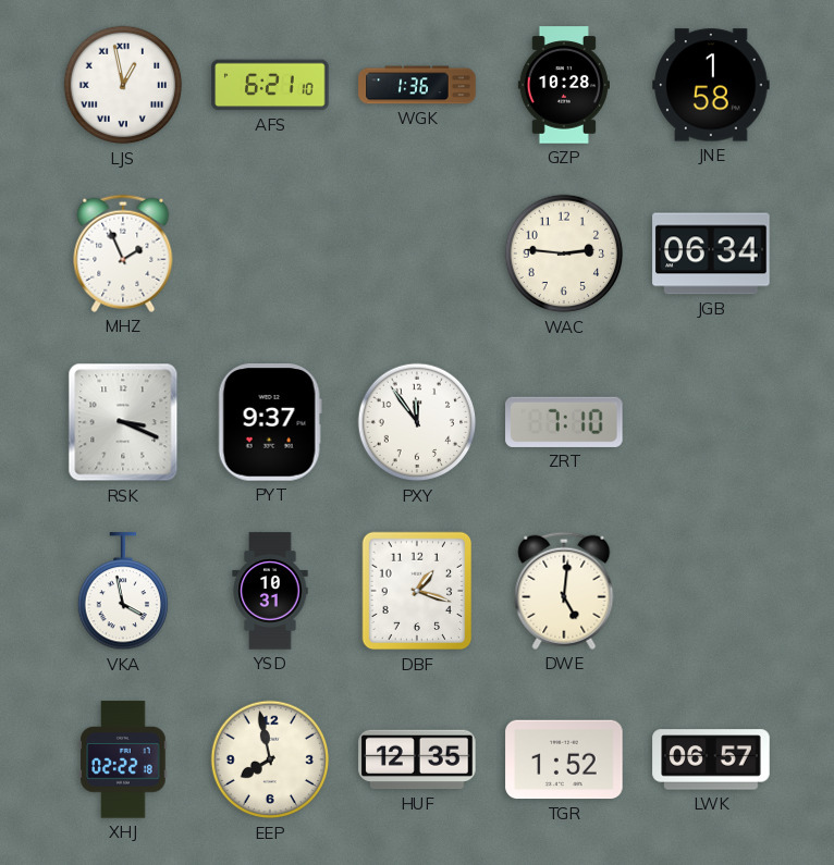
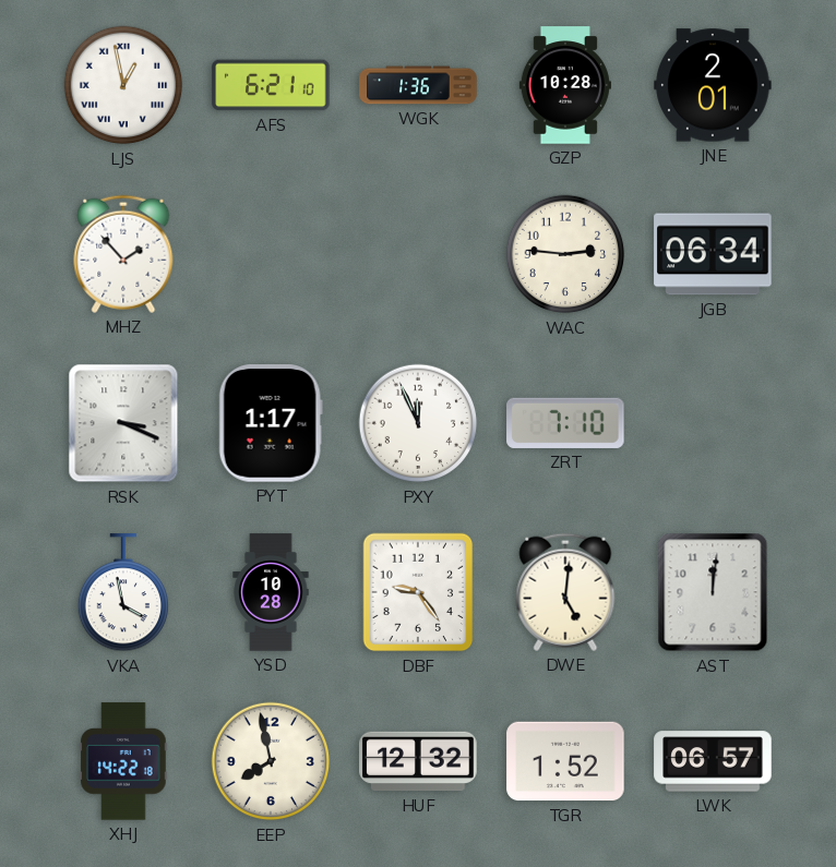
JNE: 1:58 -> 2:01 (713, 85)
MHZ: 1:56 -> 1:53 (123, 254)
PYT: 9:37 -> 1:17 (271, 423)
PXY: 11:54 -> 11:56 (418, 423)
YSD: 10:31 -> 10:28 (271, 592)
DBF: 1:18 -> 9:24 (418, 592)
AST: none -> 12:01 (713, 592)
XHJ: 02:22 -> 14:22 (123, 761)
HUF: 12:35 -> 12:32 (418, 761)
